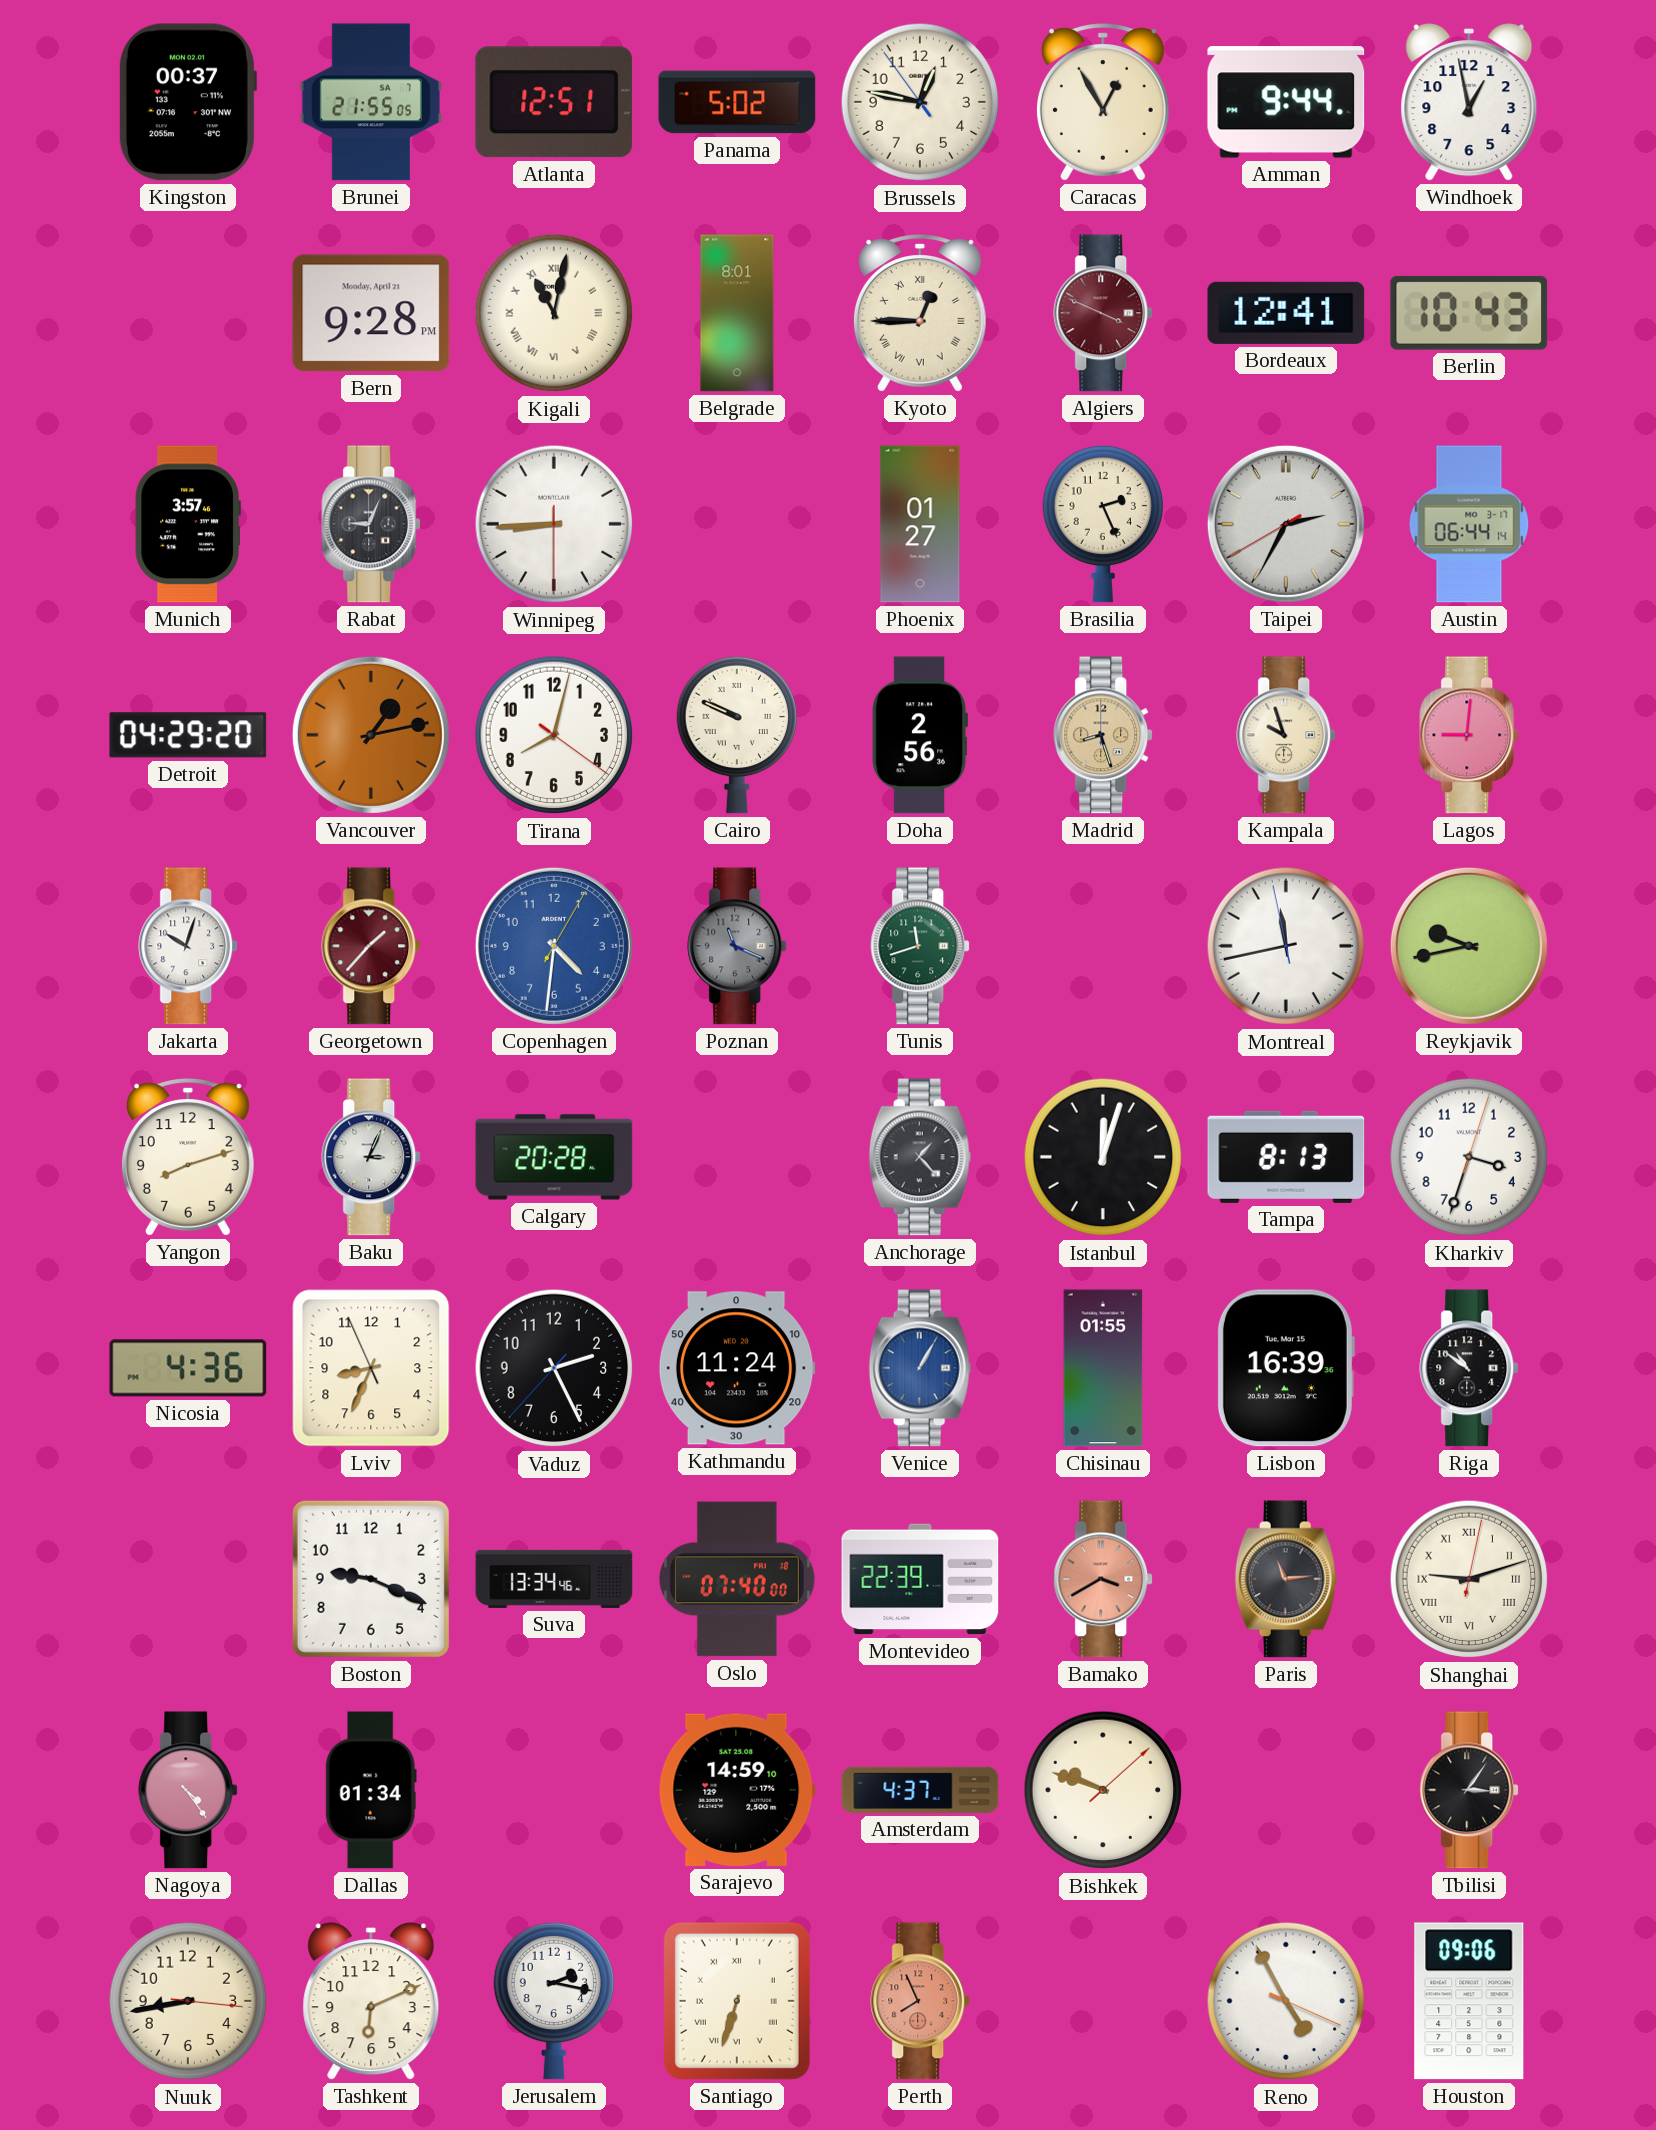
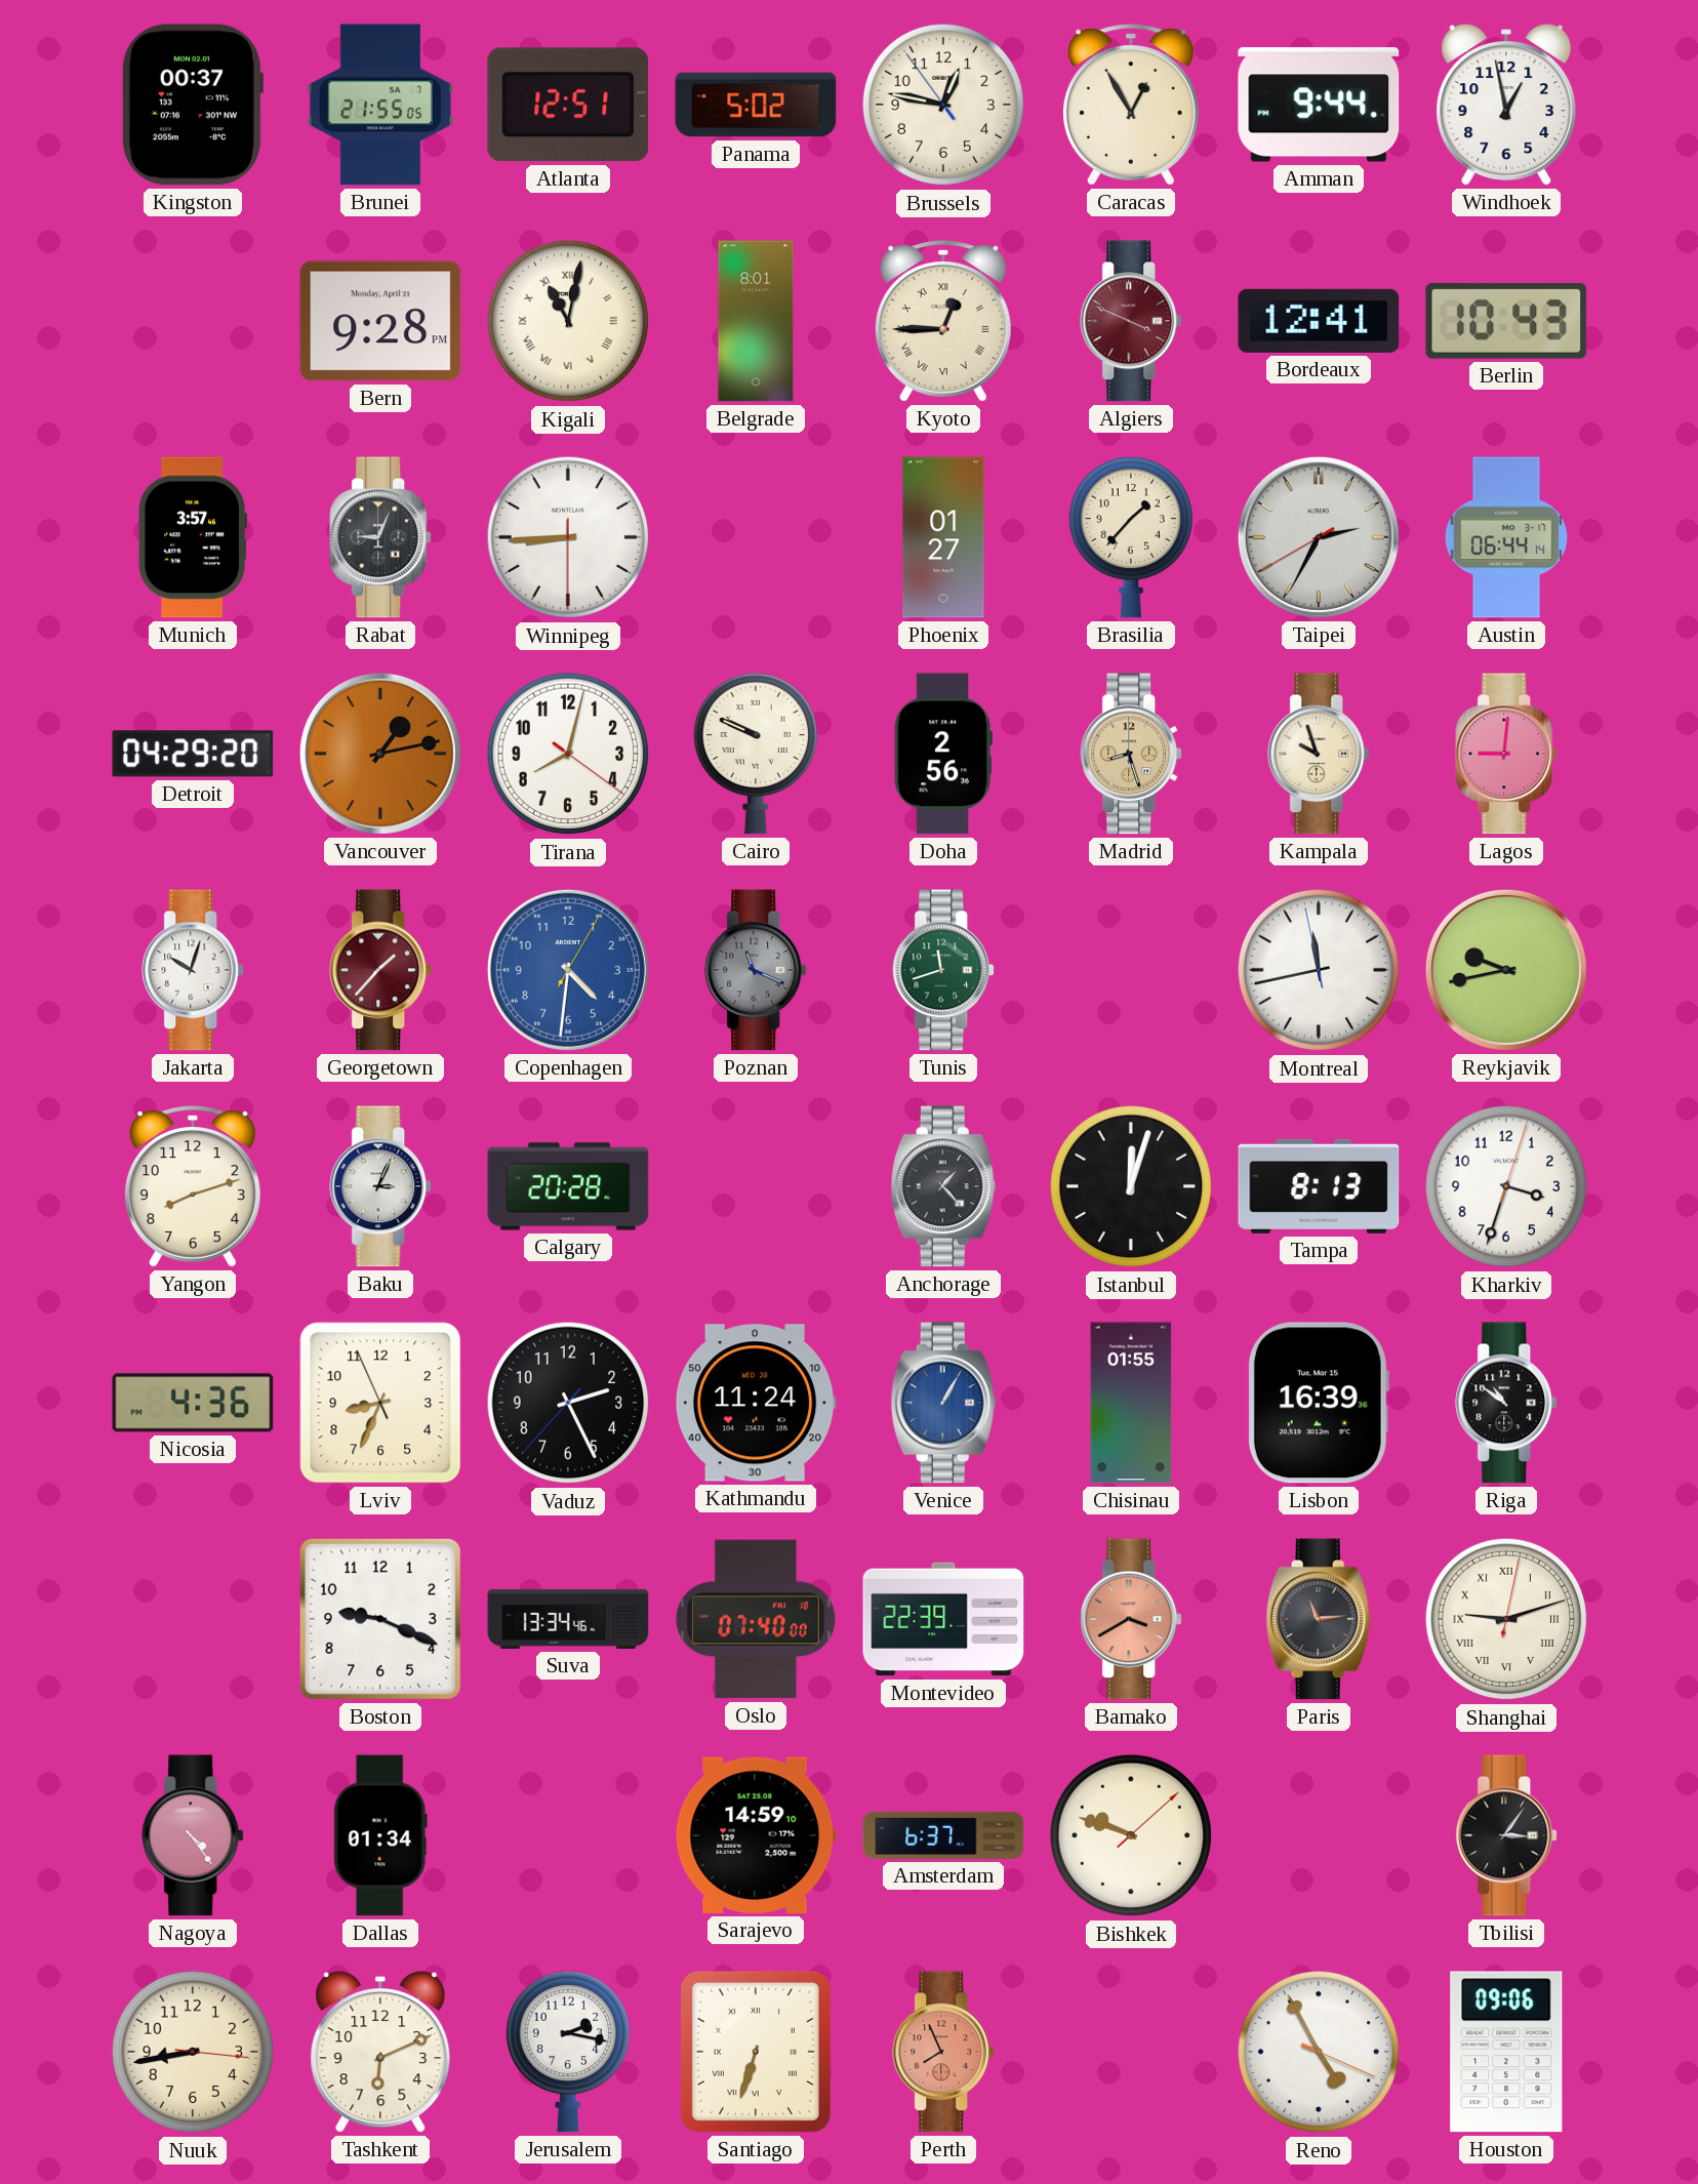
Brasilia: 2:26 -> 1:37 (1130, 537)
Amsterdam: 4:37 -> 6:37 (943, 1835)
